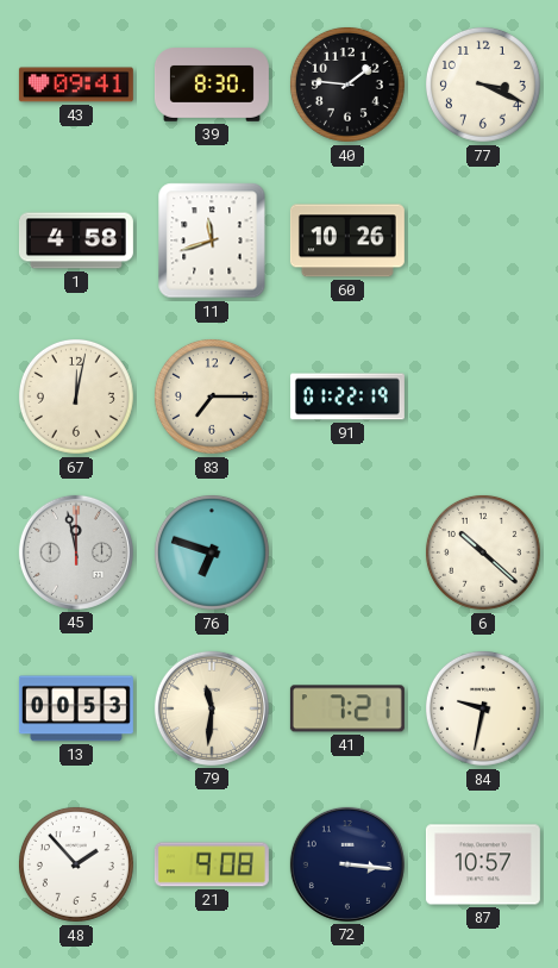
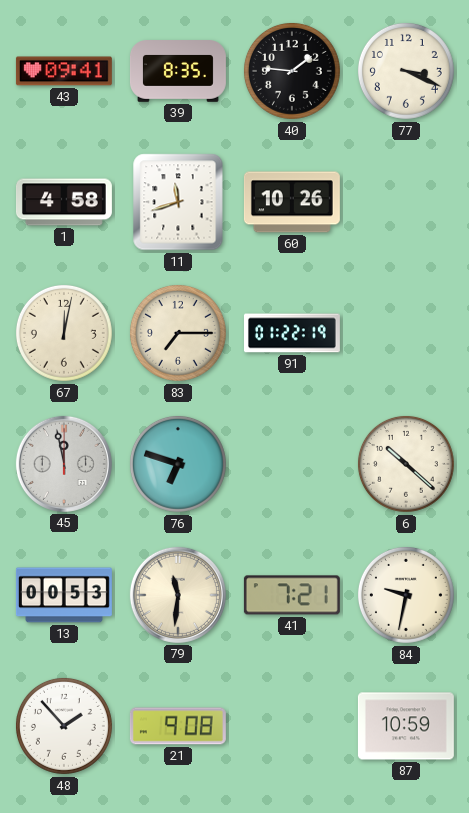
39: 8:30 -> 8:35 (178, 71)
72: 3:16 -> none (347, 864)
87: 10:57 -> 10:59 (406, 726)
